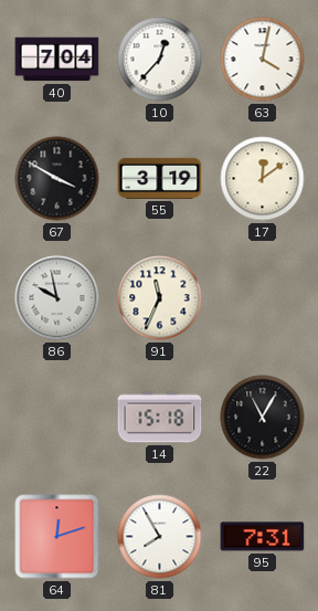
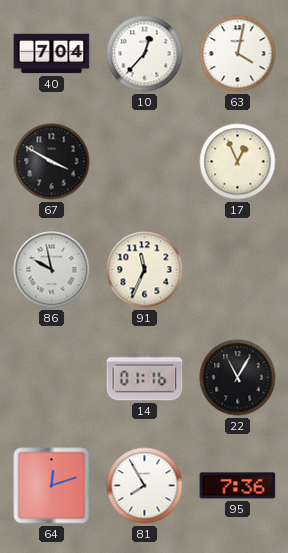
55: 3:19 -> none (160, 178)
17: 12:09 -> 12:56 (238, 162)
14: 15:18 -> 01:16 (145, 378)
95: 7:31 -> 7:36 (238, 486)
